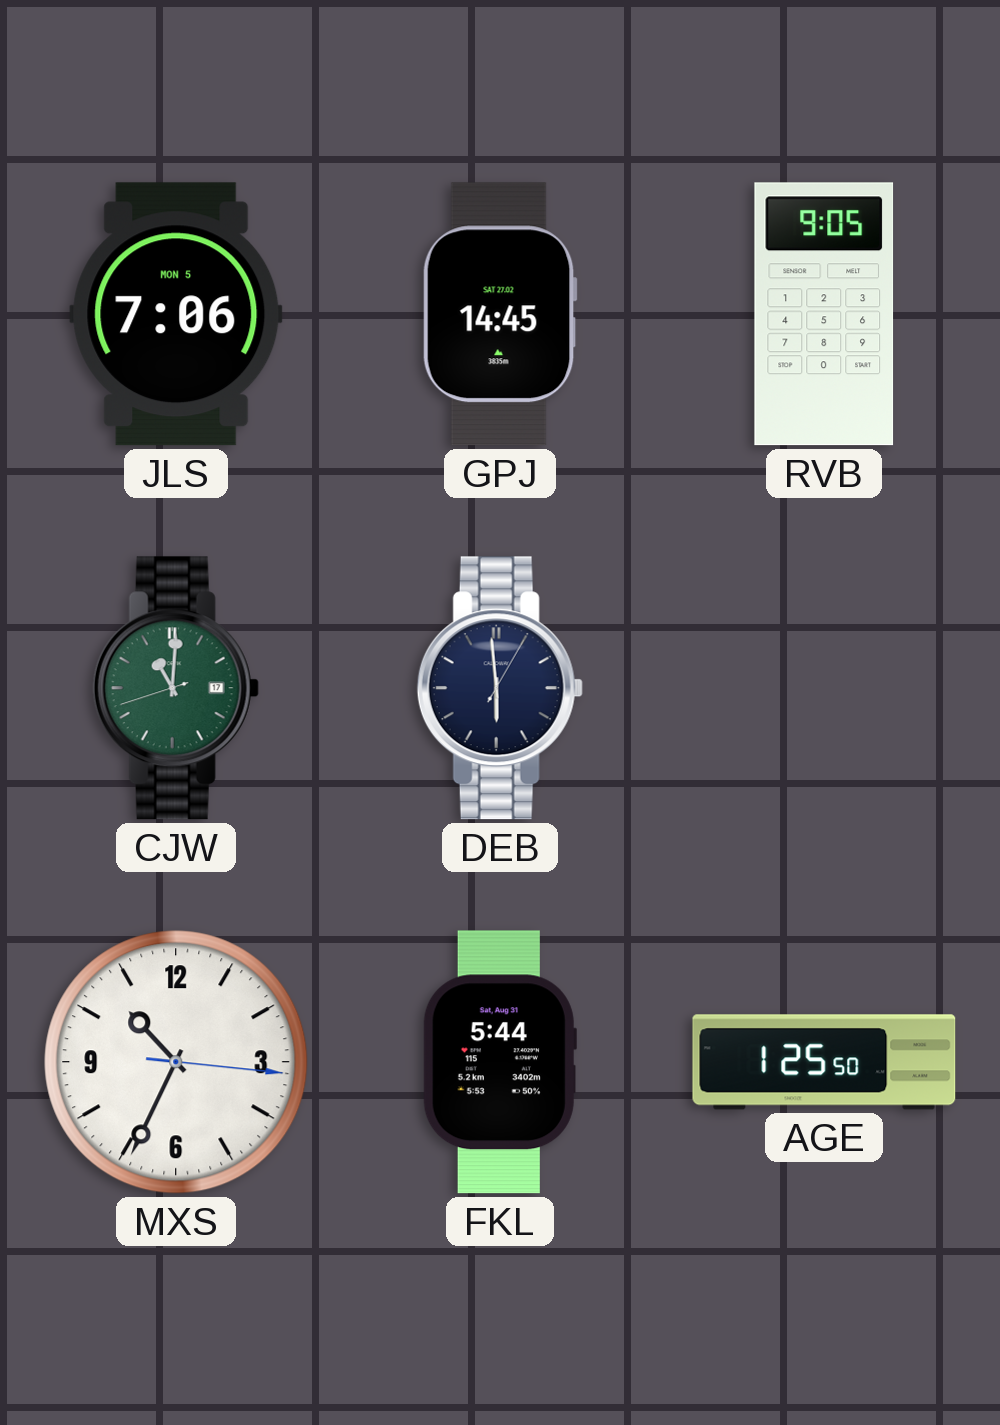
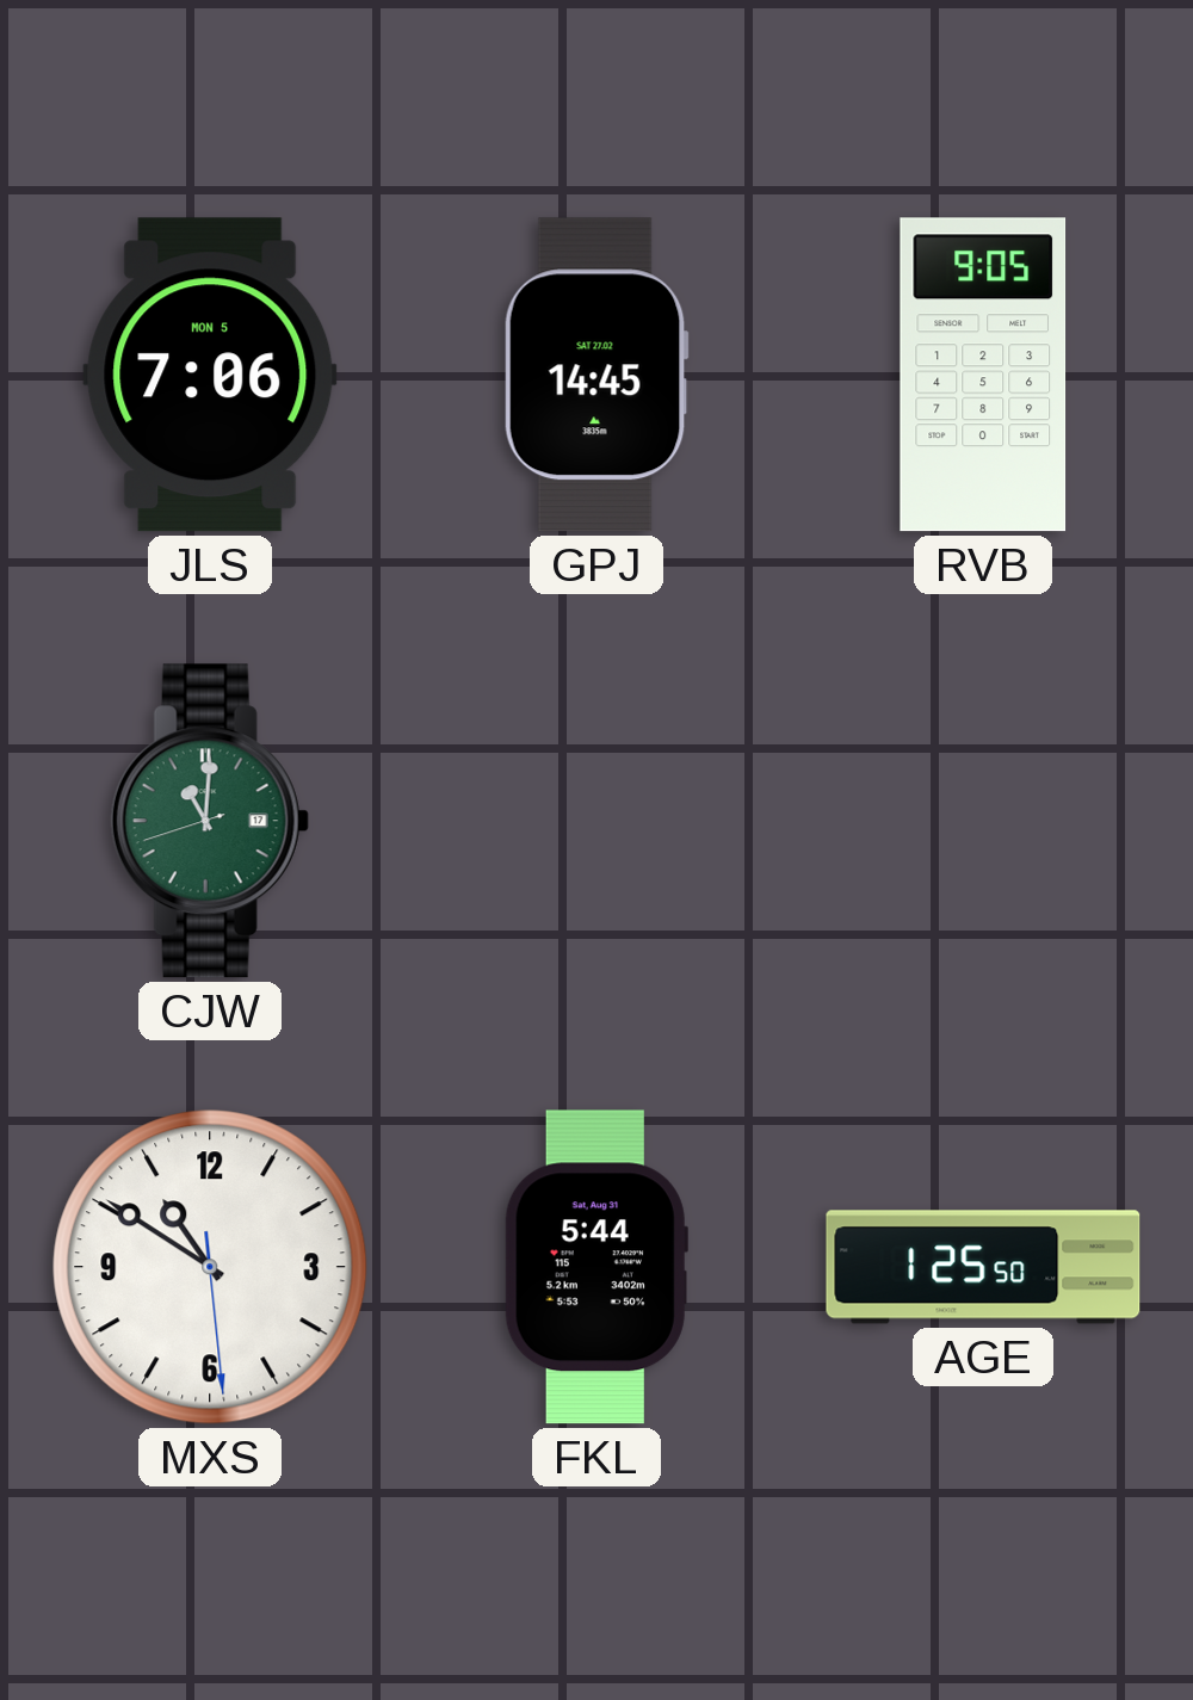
DEB: 5:59 -> none (500, 688)
MXS: 10:34 -> 10:50 (210, 1267)
